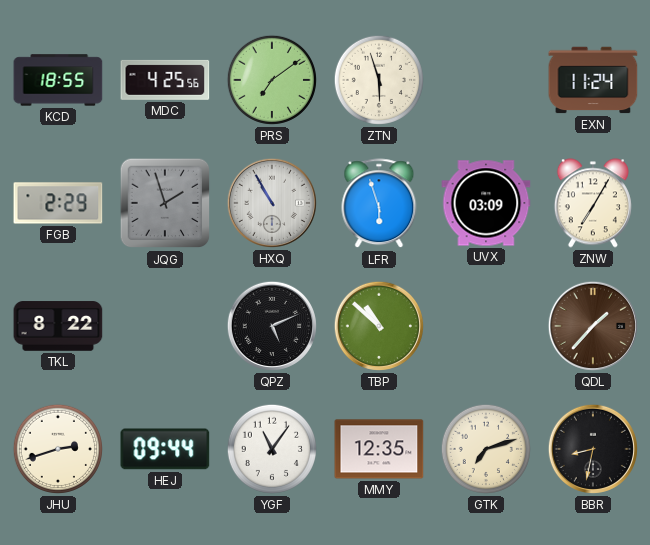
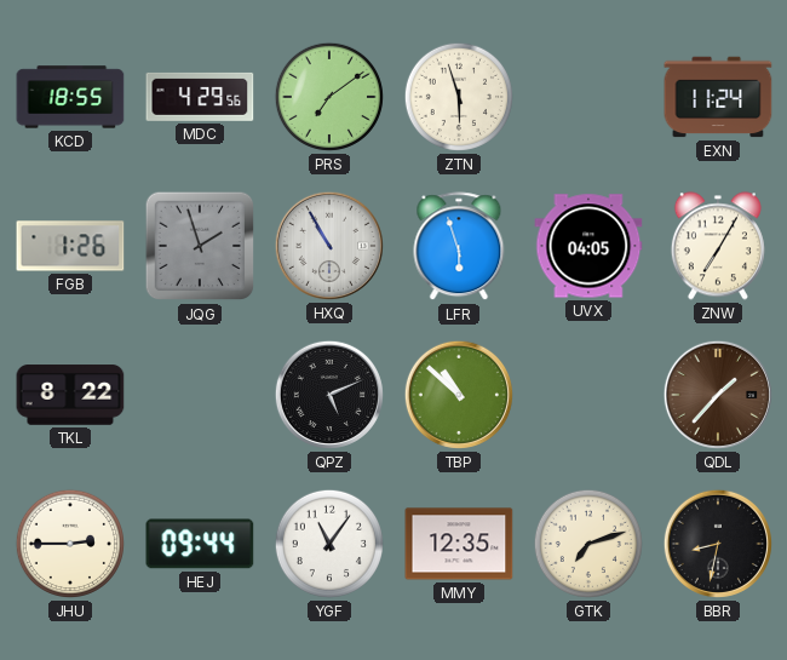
MDC: 4:25 -> 4:29 (200, 97)
FGB: 2:29 -> 1:26 (70, 246)
UVX: 03:09 -> 04:05 (588, 246)
JHU: 2:42 -> 2:45 (70, 544)
